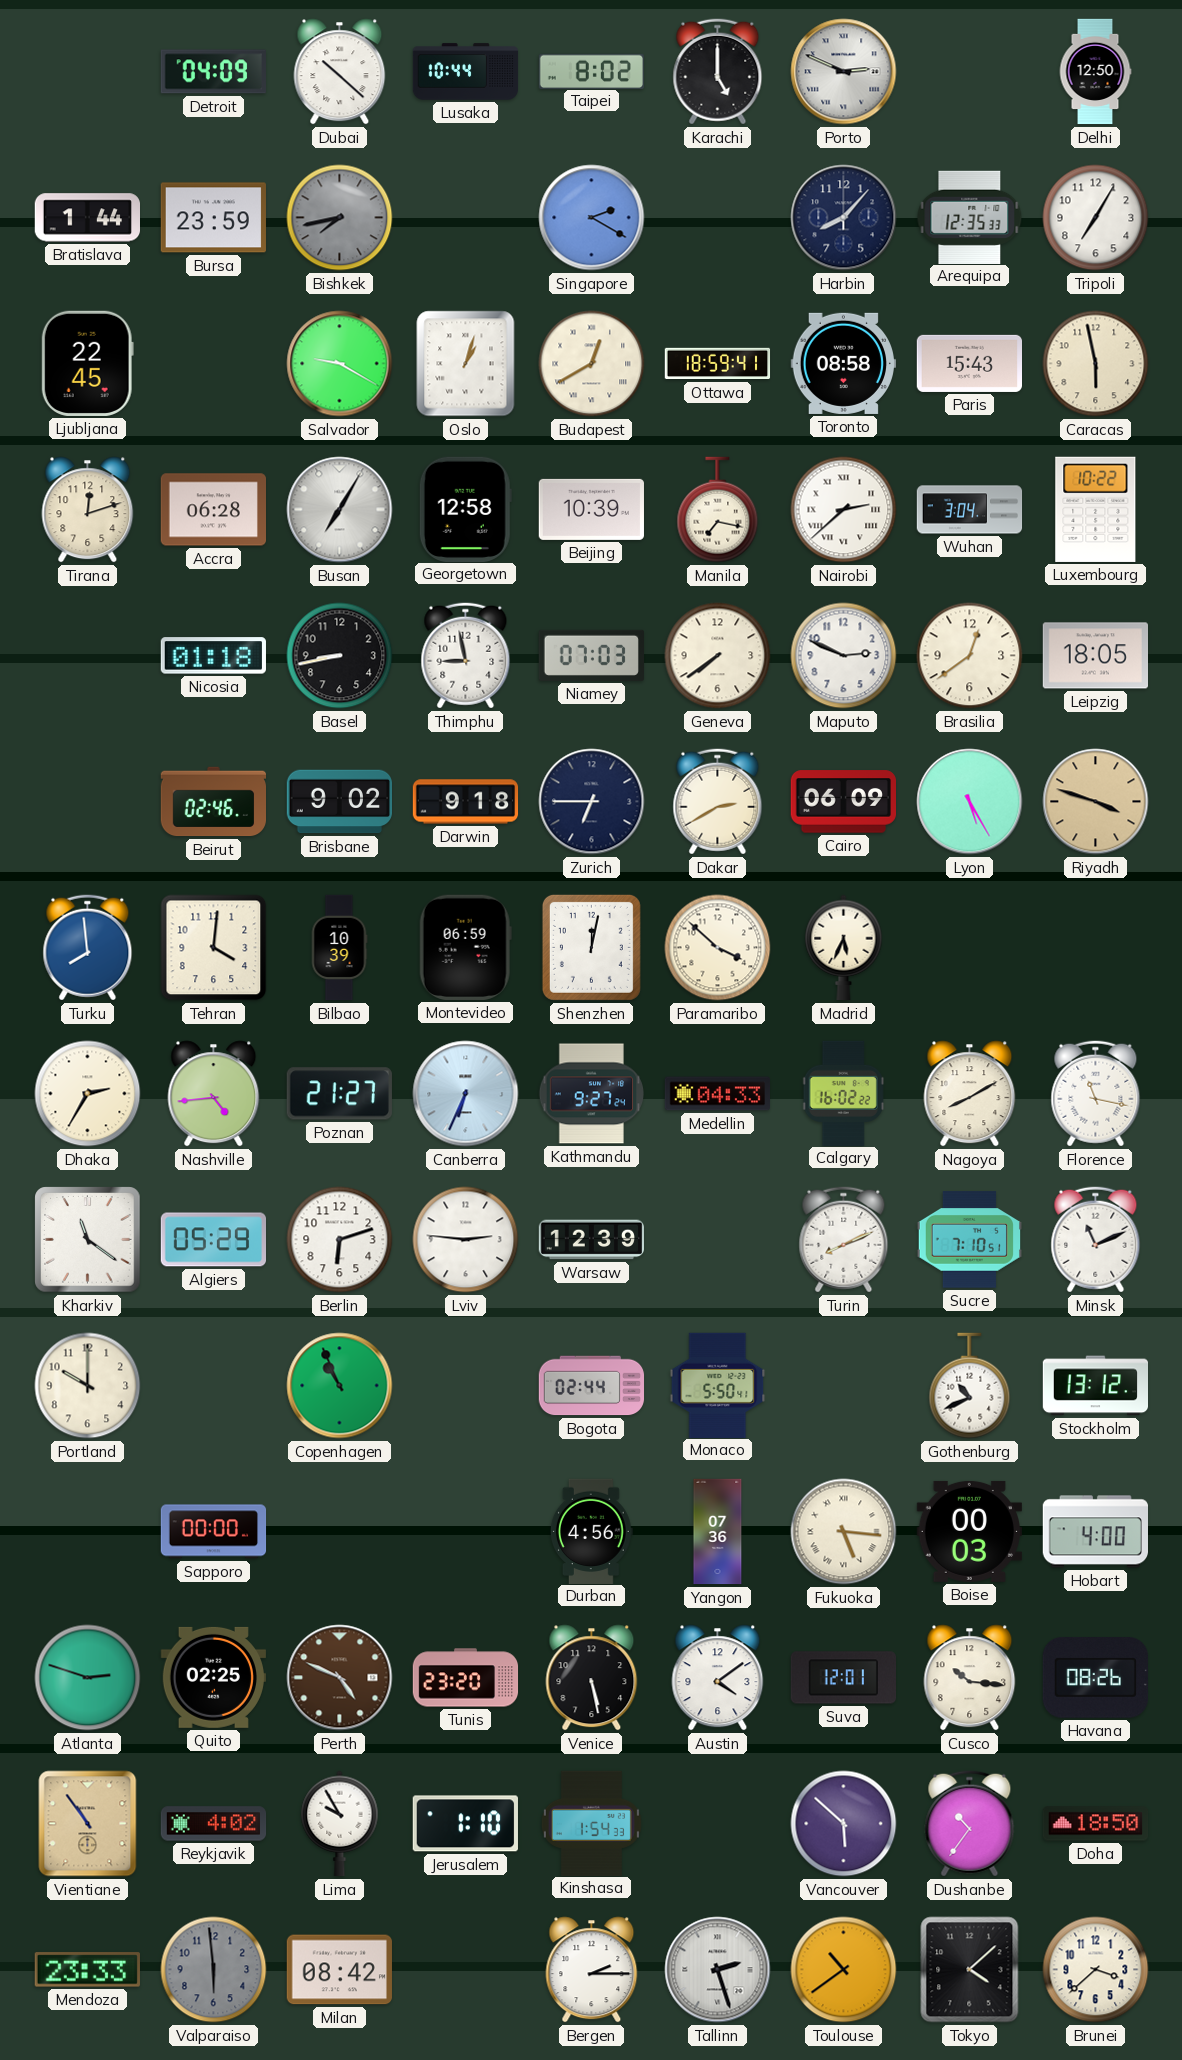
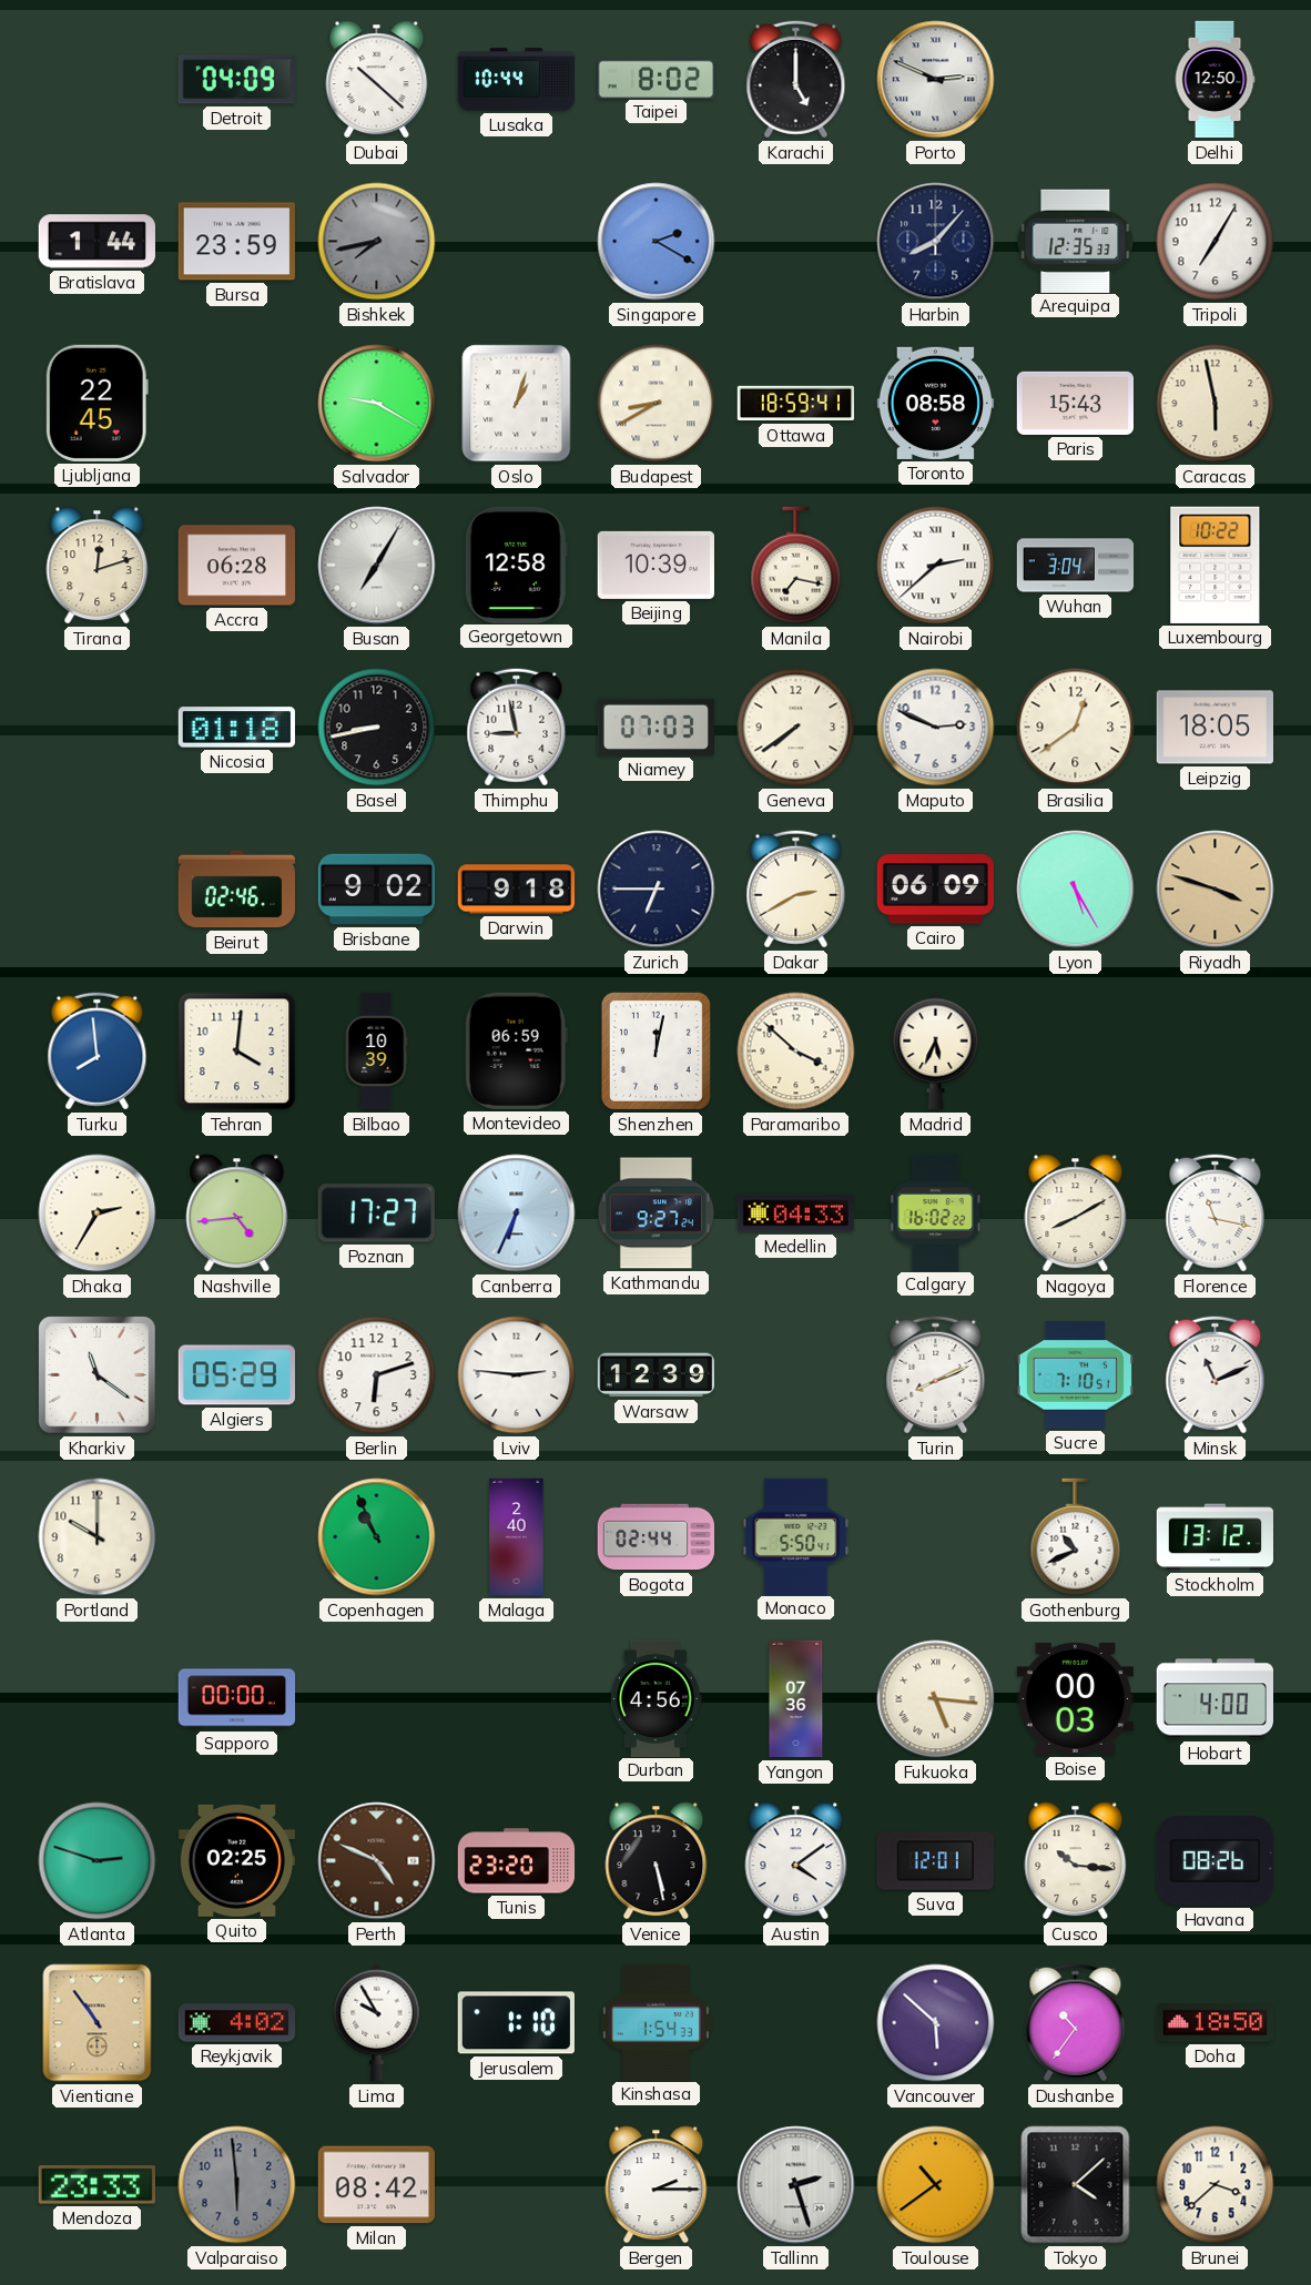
Budapest: 12:40 -> 8:40 (657, 404)
Poznan: 21:27 -> 17:27 (376, 1213)
Malaga: none -> 2:40 (517, 1537)
